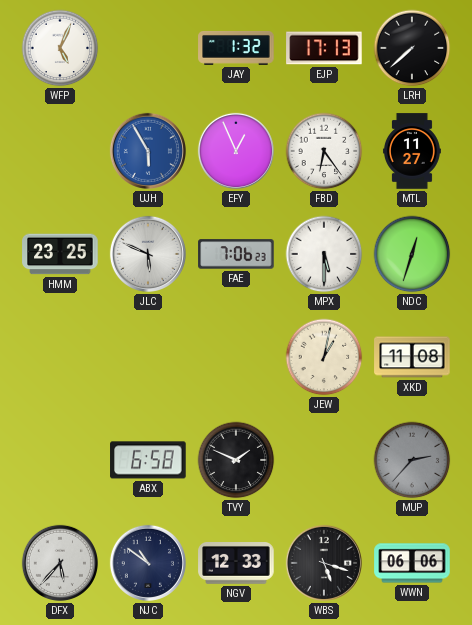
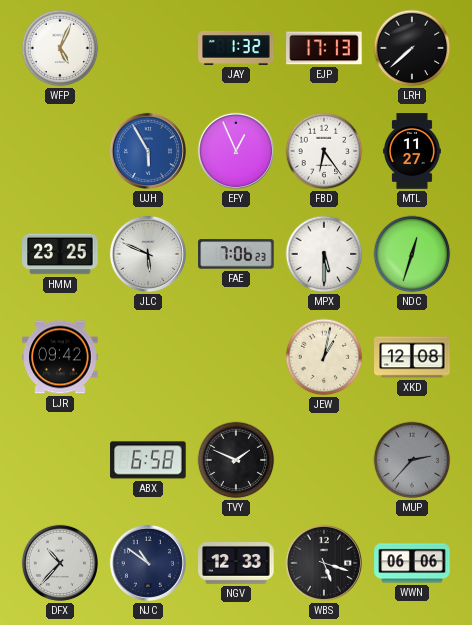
LJR: none -> 09:42 (60, 357)
XKD: 11:08 -> 12:08 (412, 357)
DFX: 5:37 -> 10:37 (60, 563)
